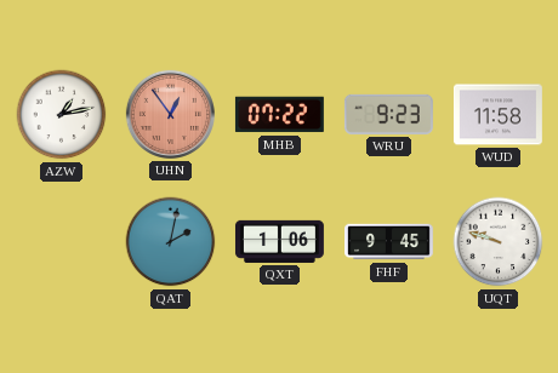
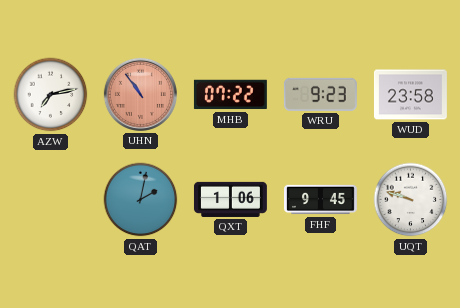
AZW: 1:13 -> 7:13 (51, 95)
UHN: 12:54 -> 10:54 (140, 94)
WUD: 11:58 -> 23:58 (410, 95)
